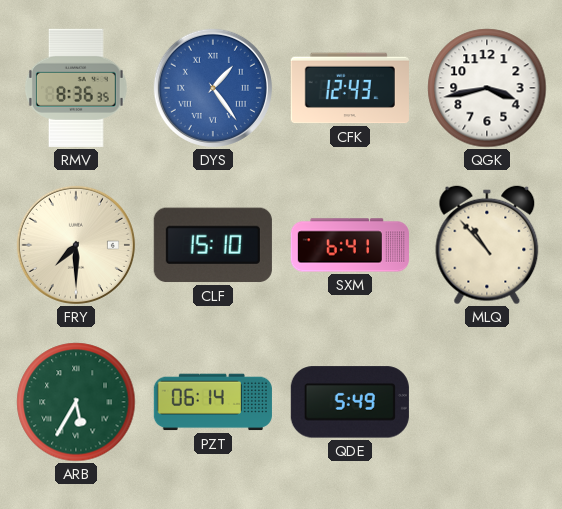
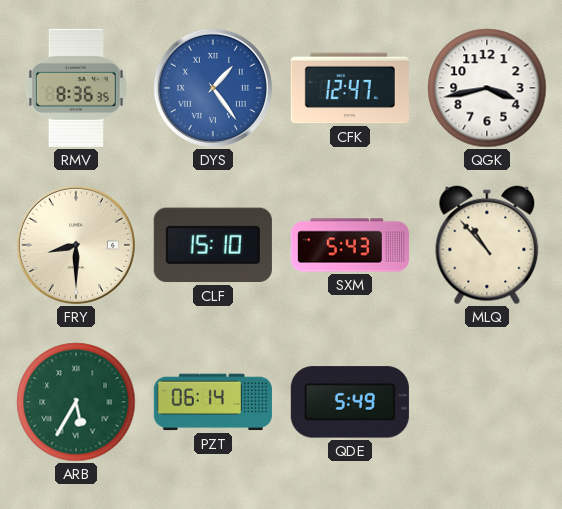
CFK: 12:43 -> 12:47 (350, 88)
FRY: 7:30 -> 8:30 (76, 245)
SXM: 6:41 -> 5:43 (350, 245)
